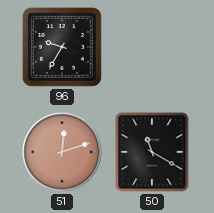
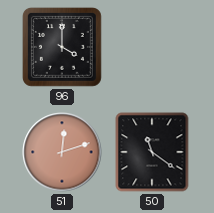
96: 9:35 -> 4:00 (62, 47)
50: 11:20 -> 11:21 (152, 152)
